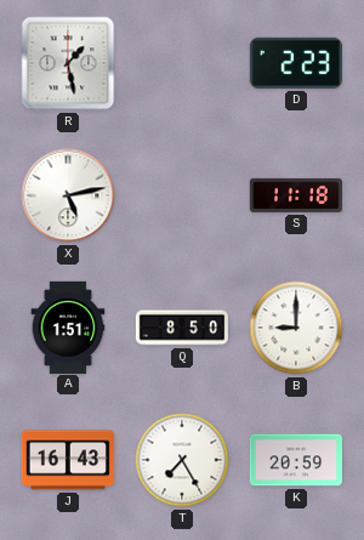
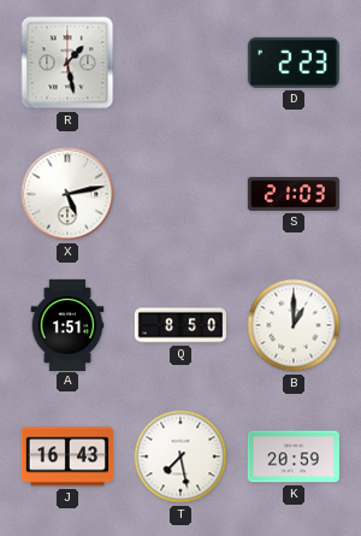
S: 11:18 -> 21:03 (292, 194)
B: 9:00 -> 1:00 (294, 325)
T: 7:25 -> 7:28 (180, 457)
